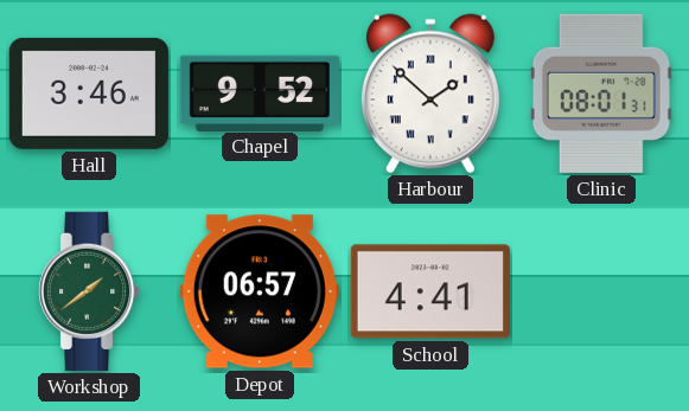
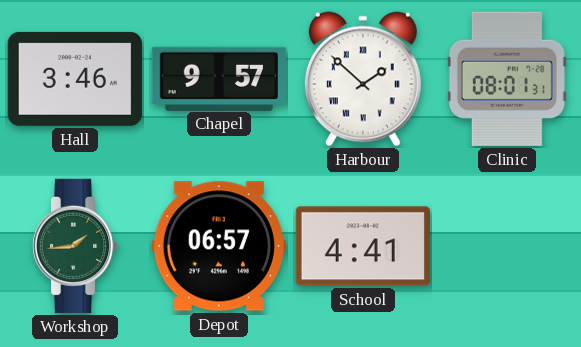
Chapel: 9:52 -> 9:57 (219, 78)
Workshop: 1:39 -> 1:44 (75, 246)
